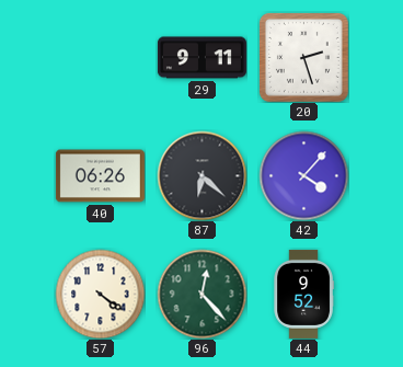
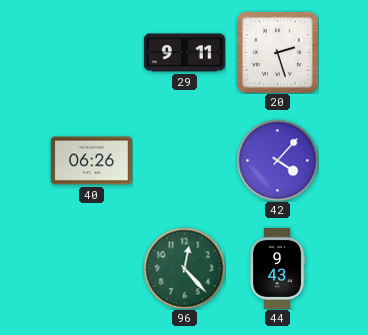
87: 6:22 -> none (201, 175)
57: 4:21 -> none (100, 294)
44: 9:52 -> 9:43 (277, 268)
